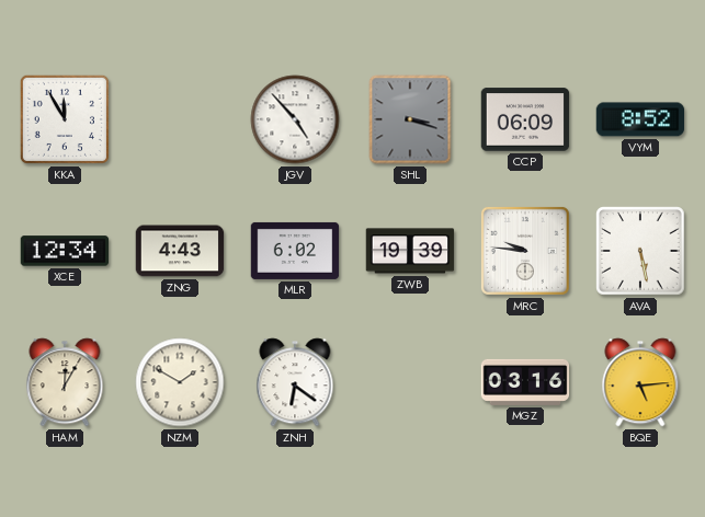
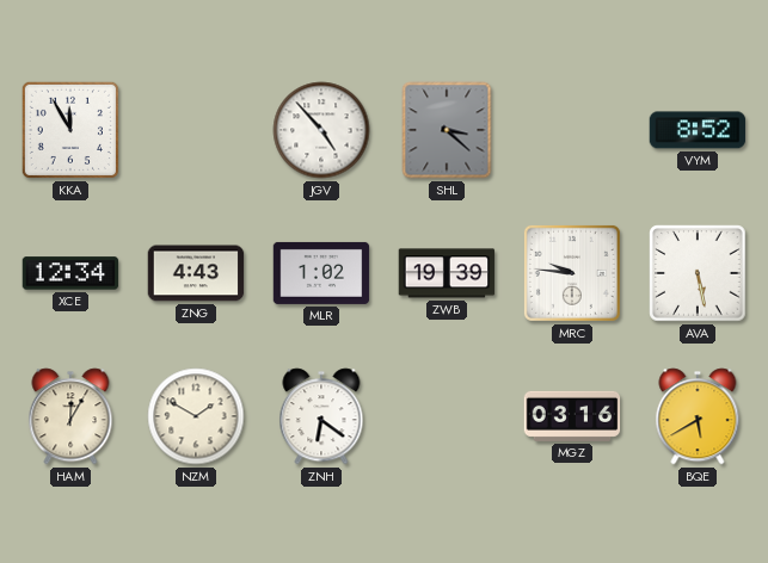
SHL: 3:18 -> 3:22 (447, 130)
CCP: 06:09 -> none (525, 119)
MLR: 6:02 -> 1:02 (321, 273)
BQE: 5:14 -> 5:40 (698, 416)
